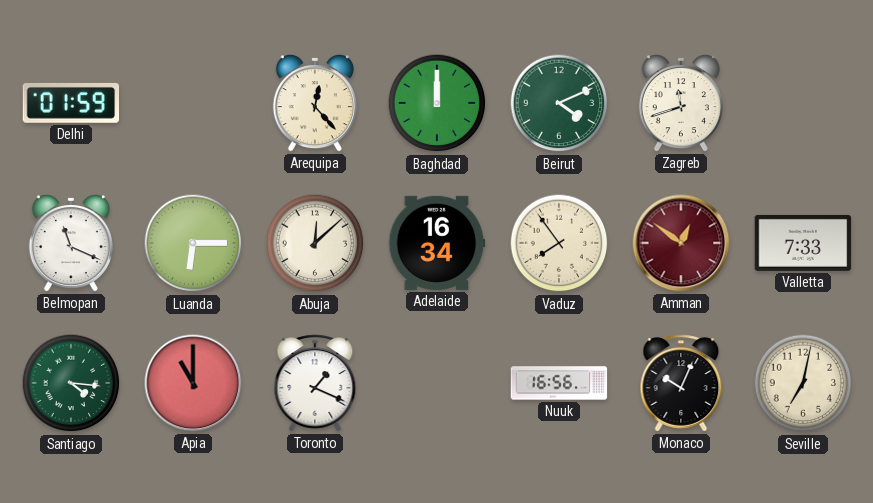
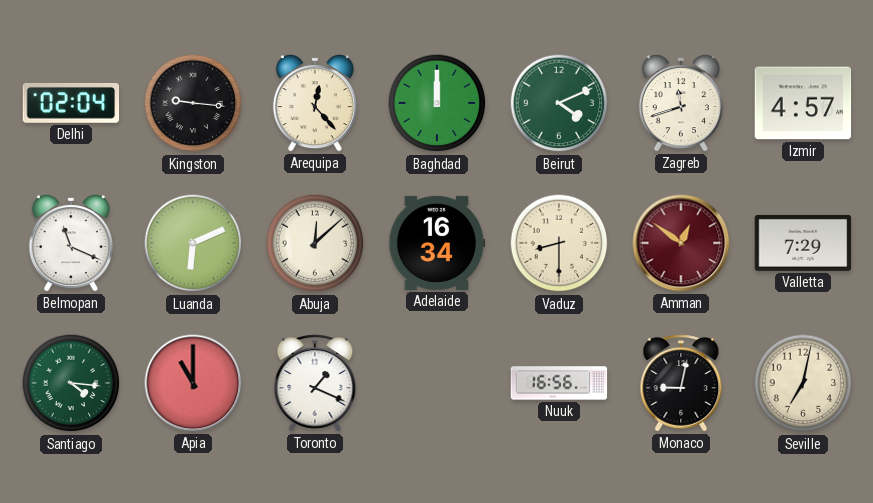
Delhi: 01:59 -> 02:04 (71, 103)
Kingston: none -> 9:16 (193, 103)
Izmir: none -> 4:57 (803, 103)
Luanda: 6:15 -> 6:11 (193, 243)
Vaduz: 7:54 -> 8:30 (559, 243)
Valletta: 7:33 -> 7:29 (803, 243)
Monaco: 10:04 -> 9:02 (681, 383)
